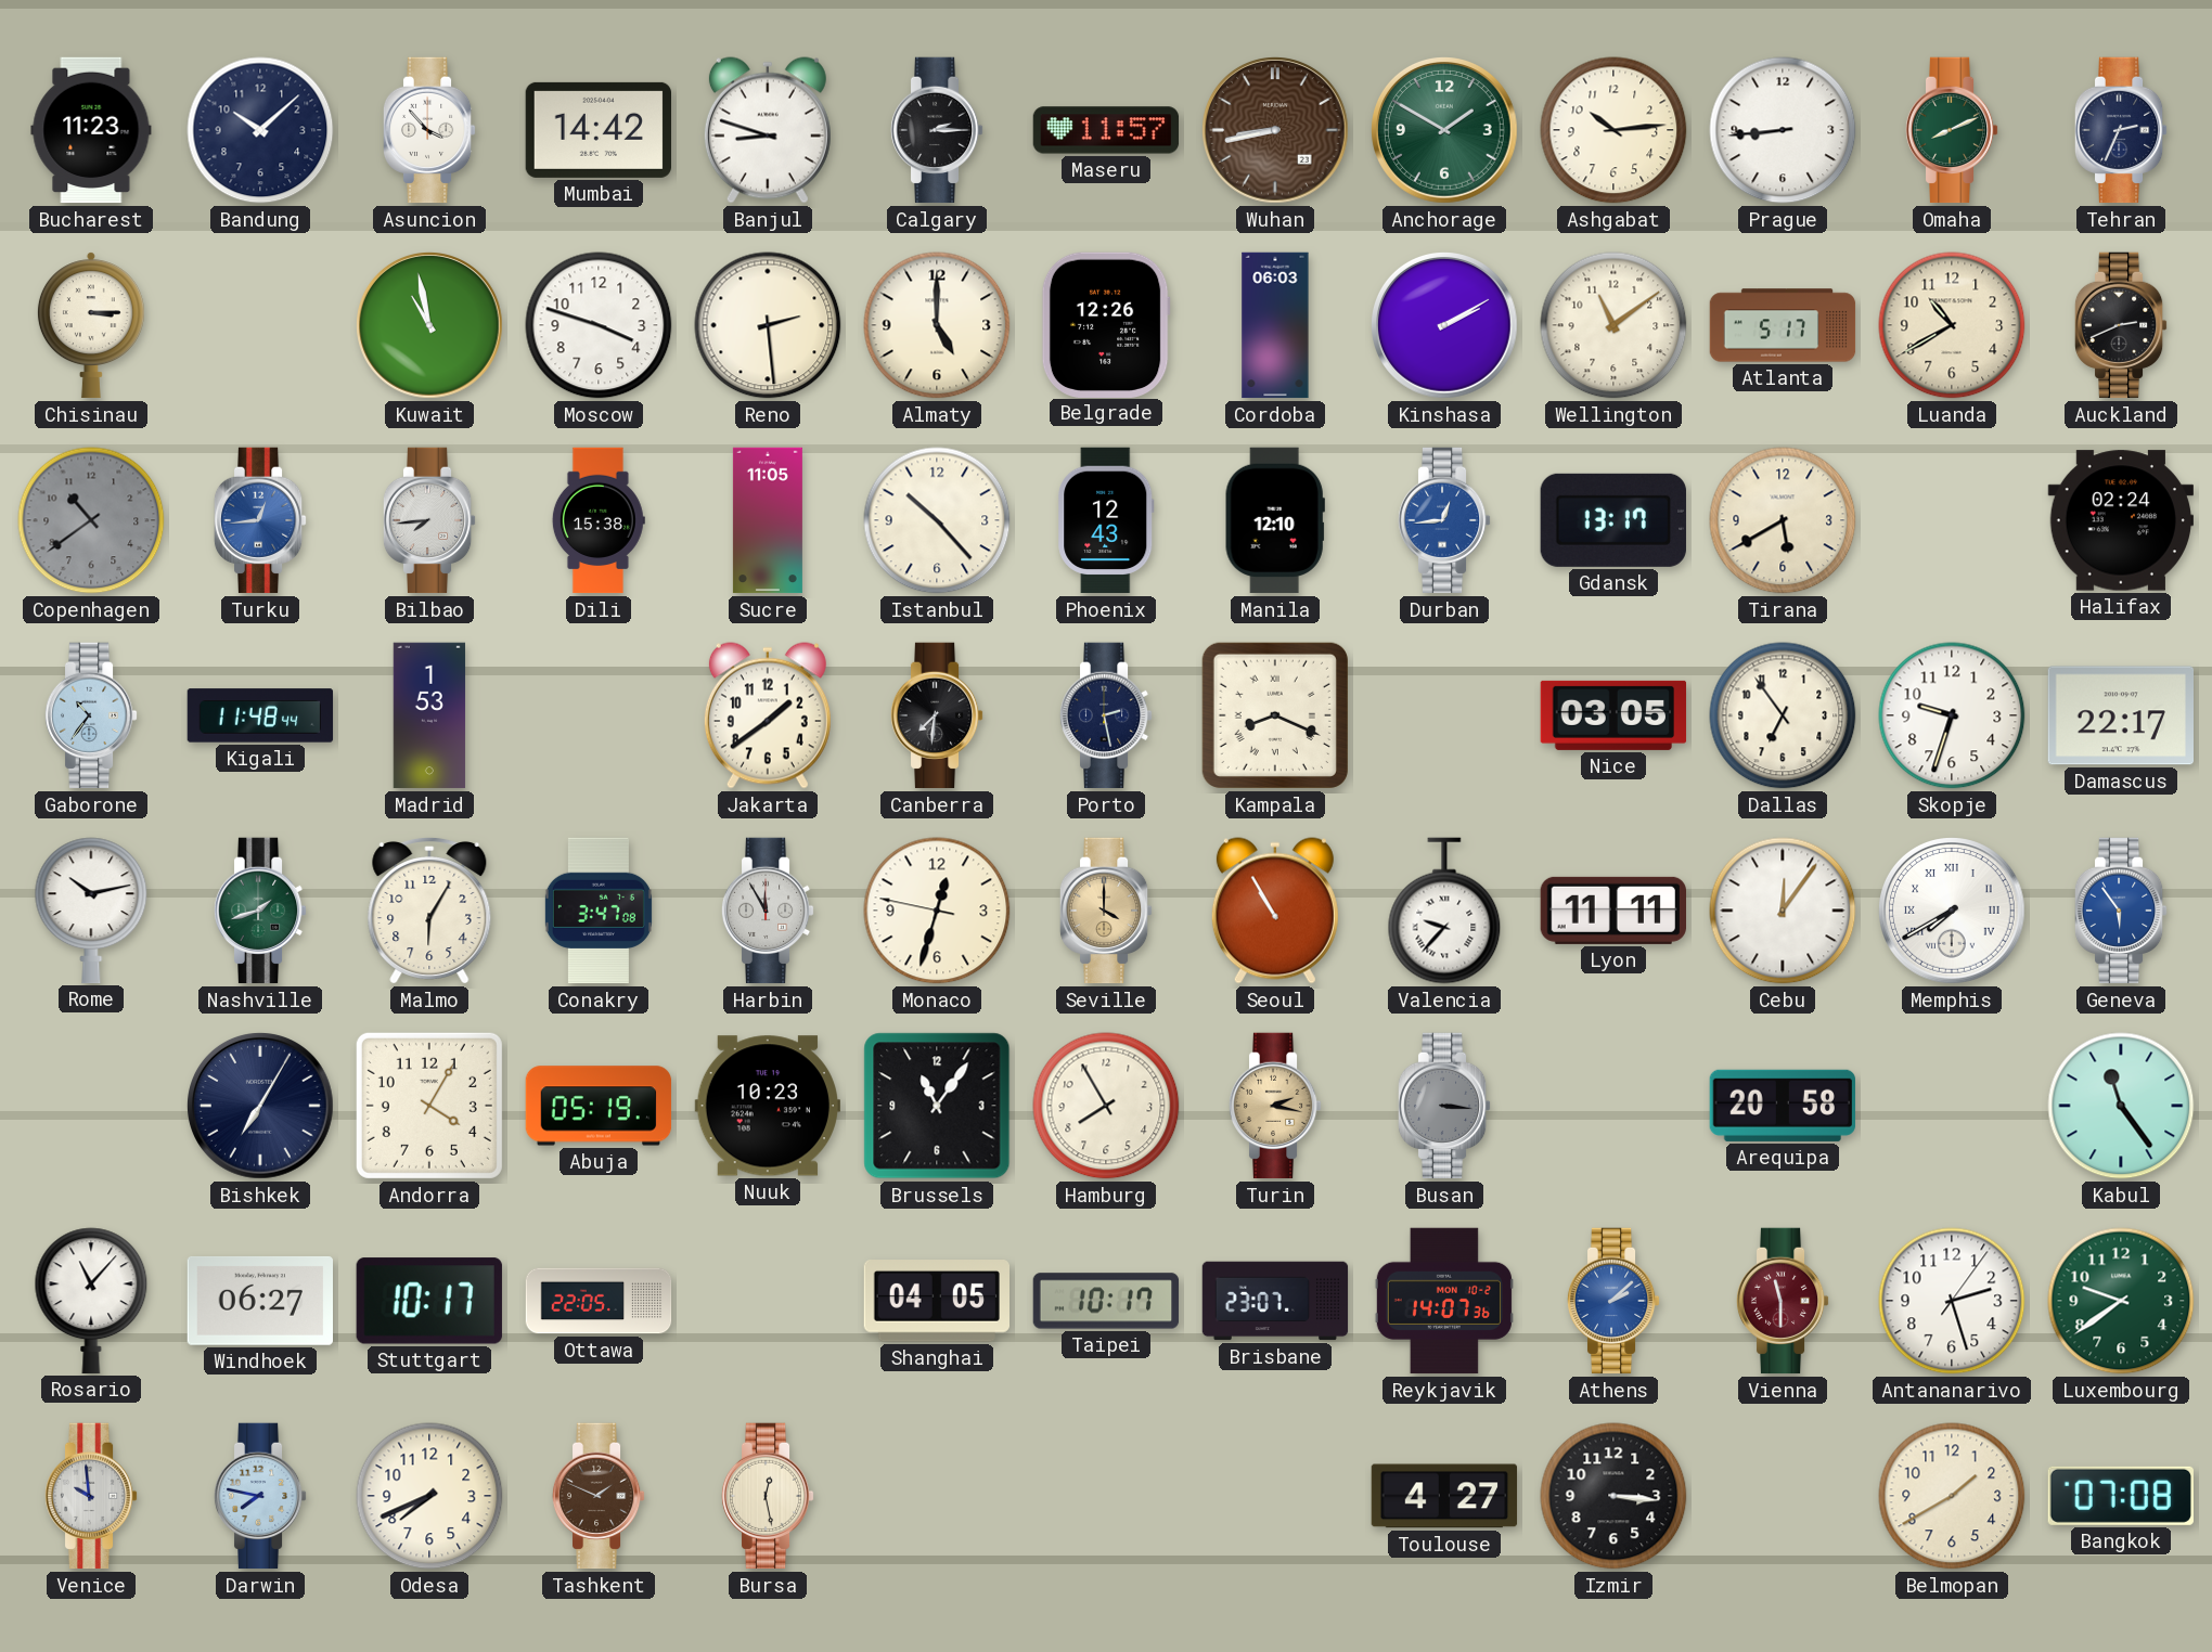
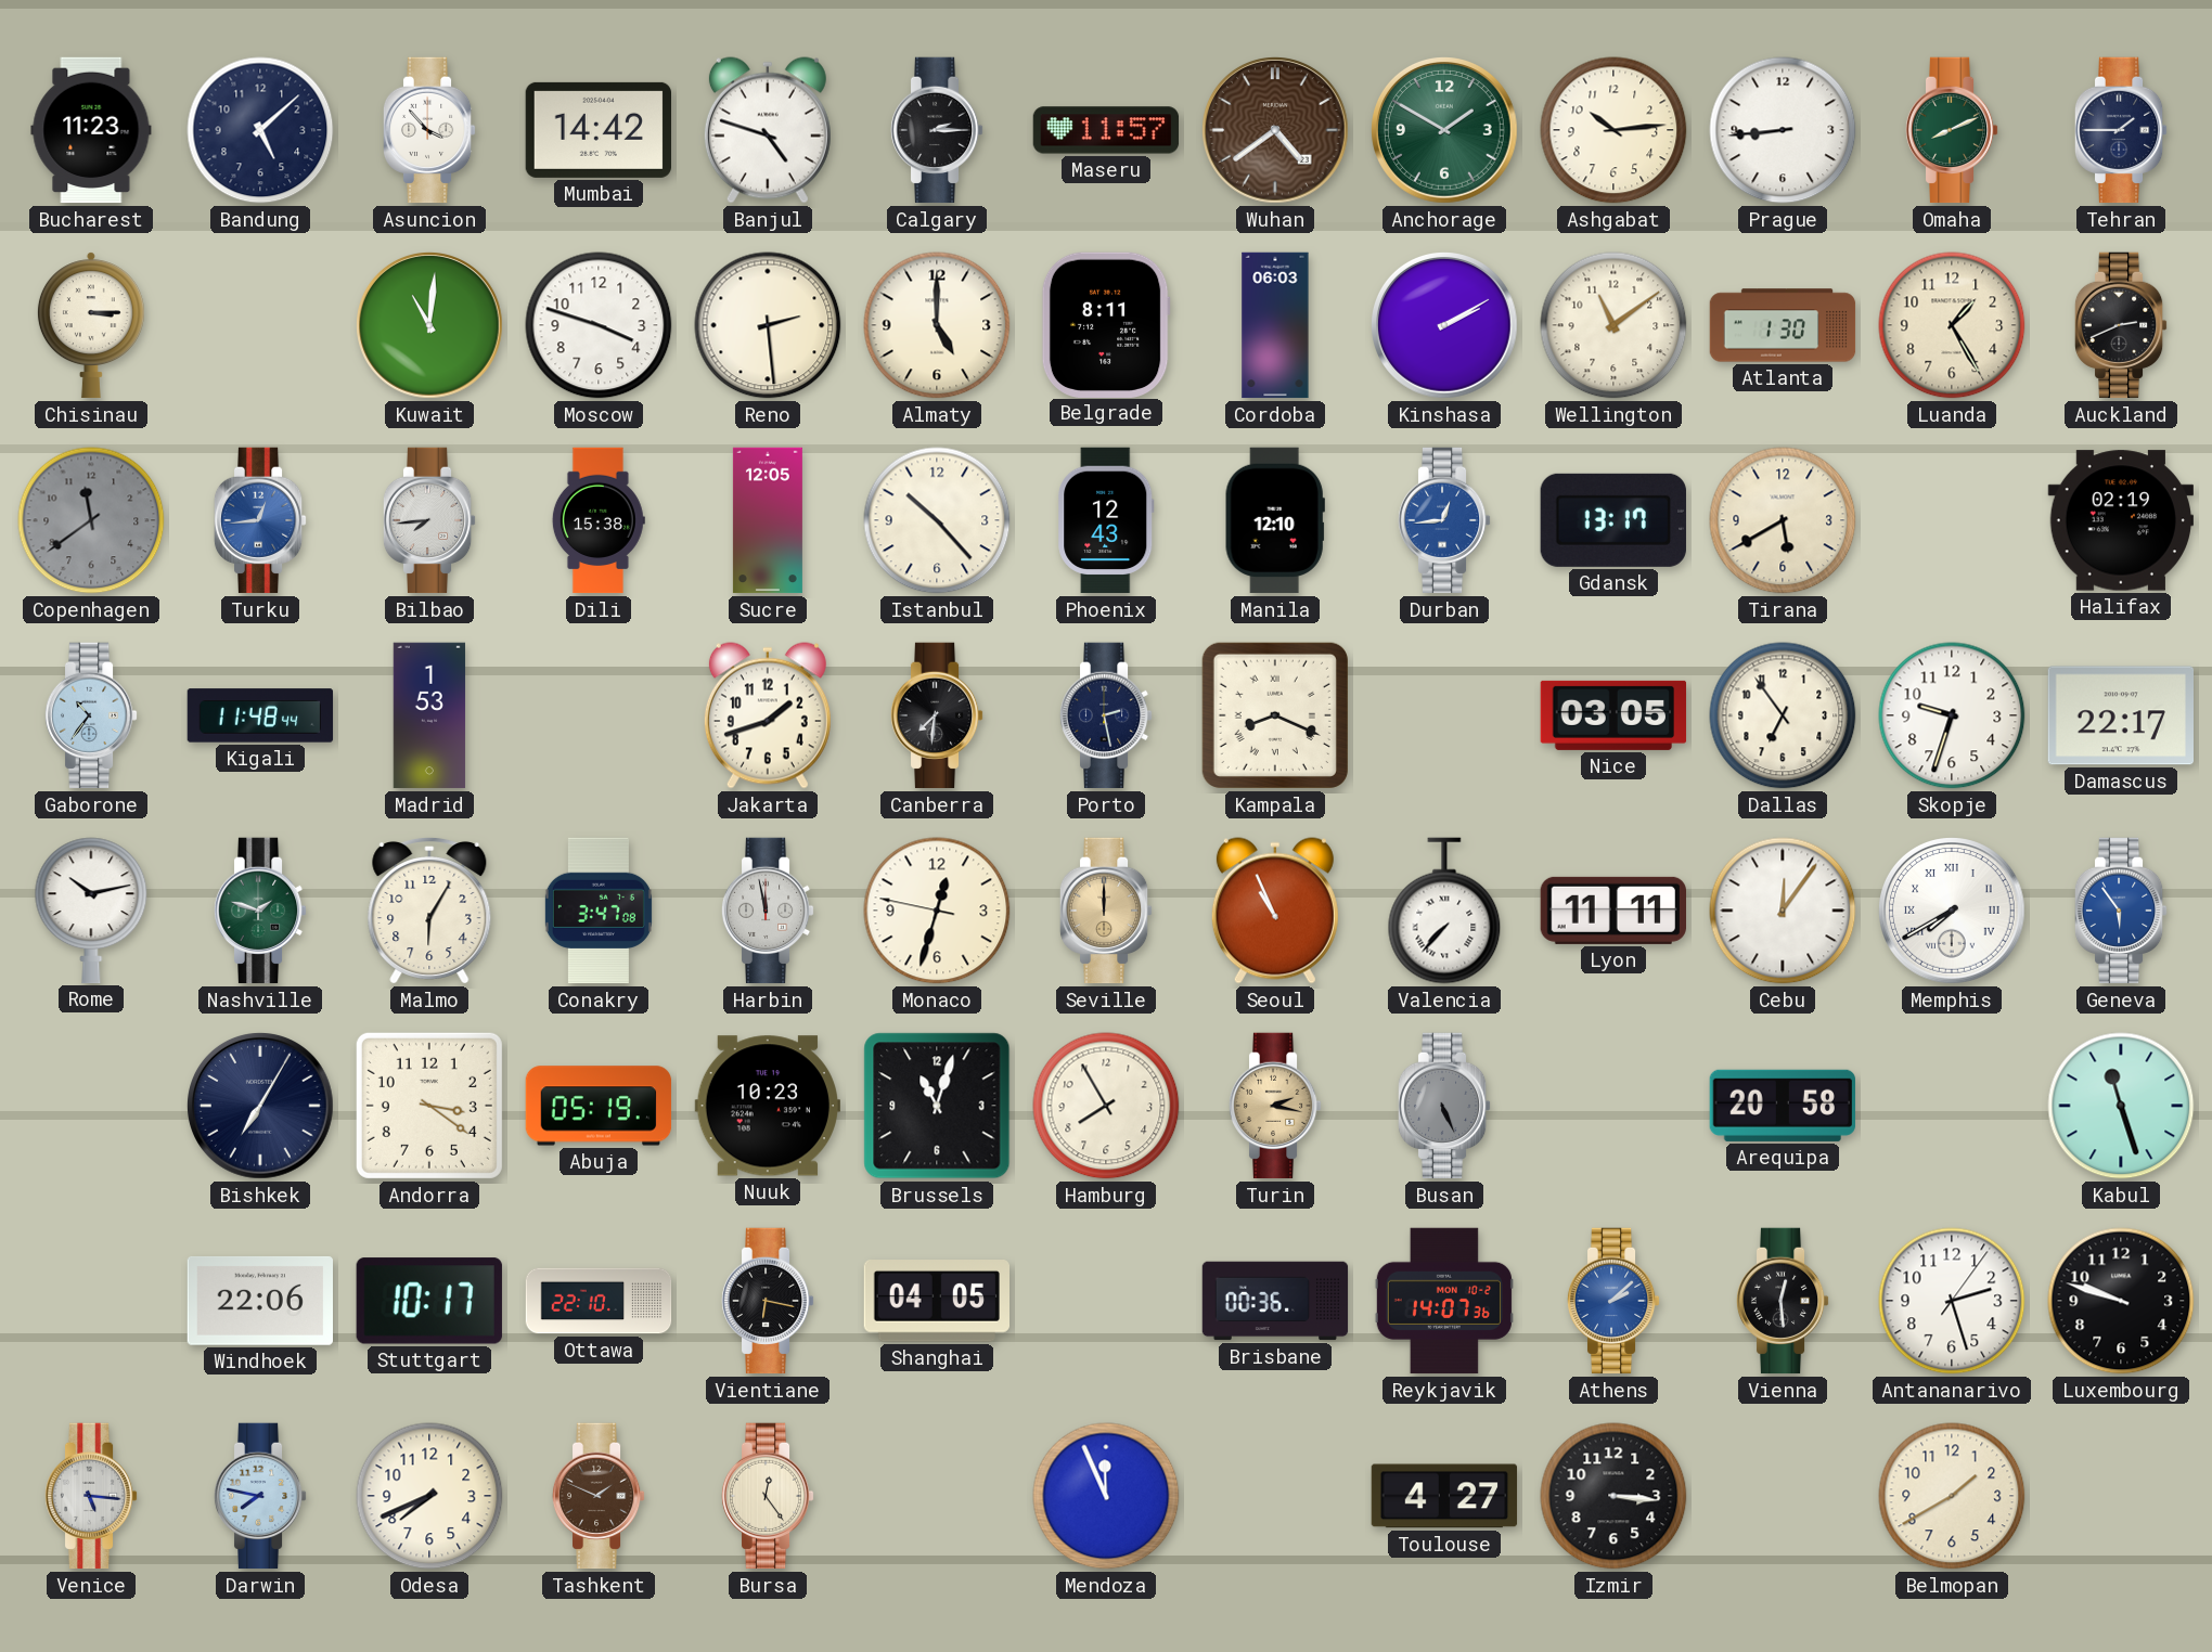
Bandung: 10:08 -> 5:08 (260, 130)
Banjul: 8:48 -> 4:48 (768, 130)
Wuhan: 8:43 -> 4:39 (1276, 131)
Tehran: 2:34 -> 1:45 (2121, 130)
Kuwait: 10:58 -> 11:01 (430, 326)
Belgrade: 12:26 -> 8:11 (1106, 324)
Atlanta: 5:17 -> 1:30 (1783, 325)
Luanda: 10:40 -> 1:25 (1952, 325)
Copenhagen: 10:39 -> 11:39 (91, 520)
Sucre: 11:05 -> 12:05 (768, 520)
Halifax: 02:24 -> 02:19 (2120, 520)
Jakarta: 1:39 -> 1:42 (768, 715)
Nashville: 1:42 -> 1:48 (260, 911)
Harbin: 11:55 -> 11:58 (768, 911)
Seville: 4:00 -> 12:00 (1106, 911)
Seoul: 10:55 -> 10:56 (1275, 911)
Valencia: 9:37 -> 7:37 (1444, 911)
Andorra: 4:05 -> 3:21 (429, 1106)
Brussels: 11:06 -> 11:03 (937, 1106)
Busan: 3:16 -> 5:26 (1444, 1106)
Kabul: 11:24 -> 11:27 (2121, 1106)
Rosario: 11:07 -> none (91, 1301)
Windhoek: 06:27 -> 22:06 (259, 1301)
Ottawa: 22:05 -> 22:10 (599, 1301)
Vientiane: none -> 6:17 (768, 1301)
Taipei: 10:17 -> none (1106, 1301)
Brisbane: 23:07 -> 00:36 (1275, 1301)
Vienna: 11:30 -> 12:29 (1783, 1301)
Vienna dial: burgundy -> black (1783, 1301)
Luxembourg: 9:39 -> 9:48 (2121, 1301)
Luxembourg dial: green -> black (2121, 1301)
Venice: 9:59 -> 5:16 (91, 1496)
Bursa: 12:28 -> 12:24 (768, 1496)
Mendoza: none -> 11:56 (1106, 1496)
Bangkok: 07:08 -> none (2121, 1496)
